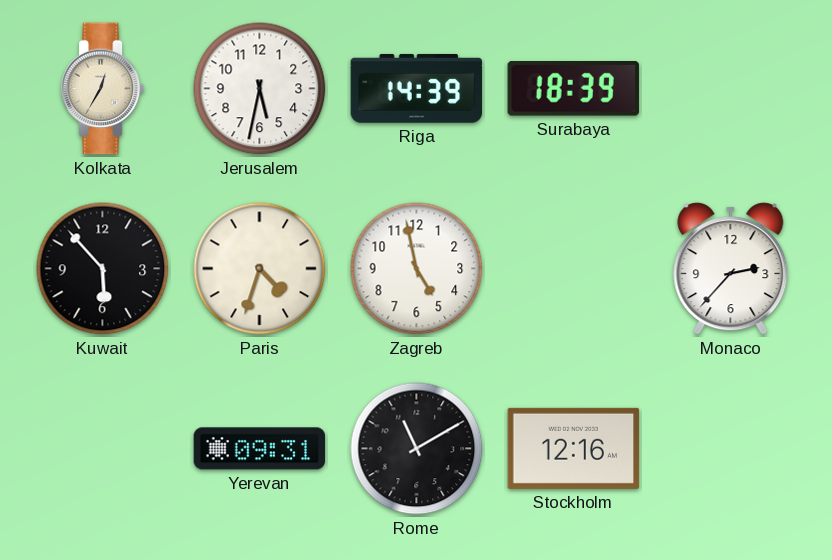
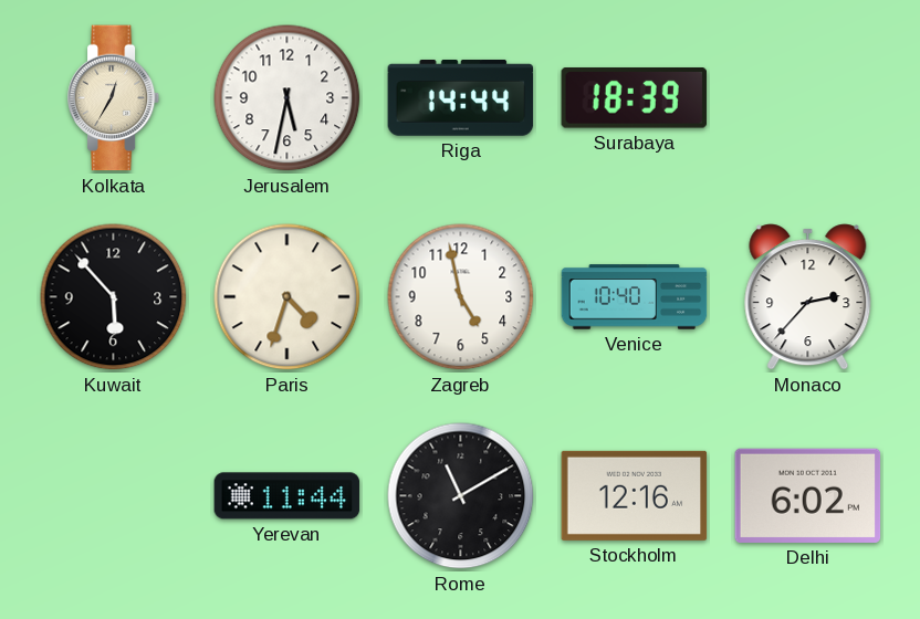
Riga: 14:39 -> 14:44 (461, 97)
Venice: none -> 10:40 (635, 297)
Yerevan: 09:31 -> 11:44 (287, 496)
Delhi: none -> 6:02 (808, 495)
